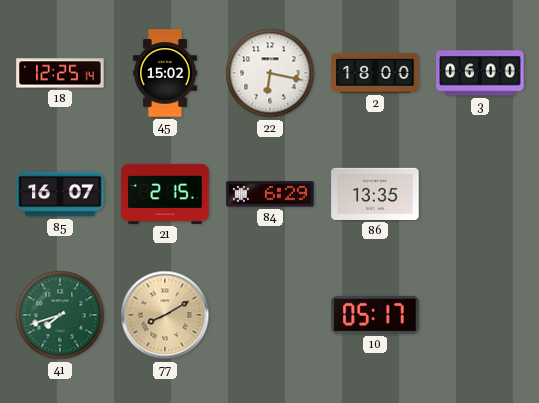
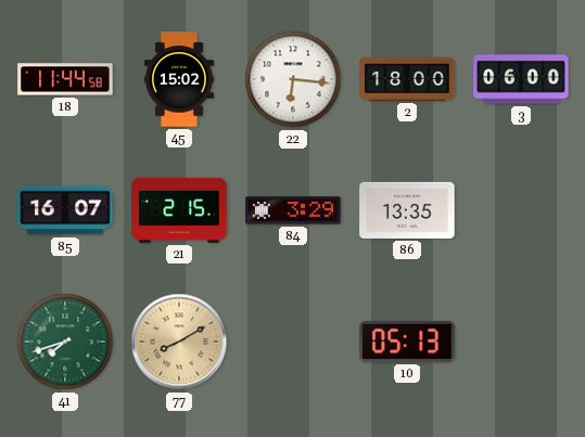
18: 12:25 -> 11:44 (65, 79)
22: 6:17 -> 6:16 (293, 79)
84: 6:29 -> 3:29 (293, 210)
10: 05:17 -> 05:13 (407, 342)
